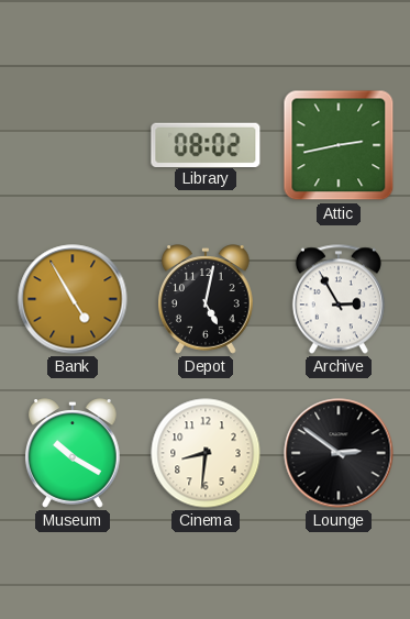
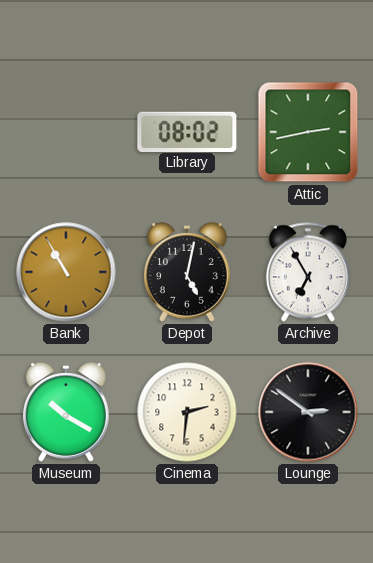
Bank: 4:55 -> 10:55 (66, 272)
Archive: 2:55 -> 6:55 (308, 272)
Cinema: 8:31 -> 2:31 (187, 412)
